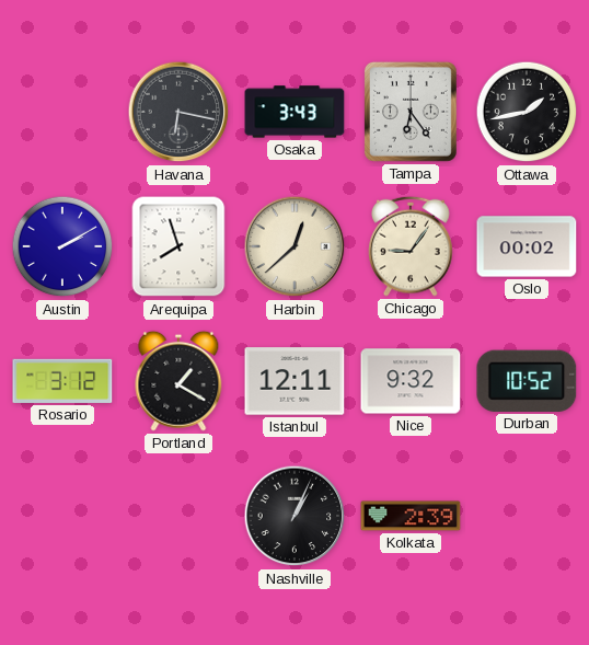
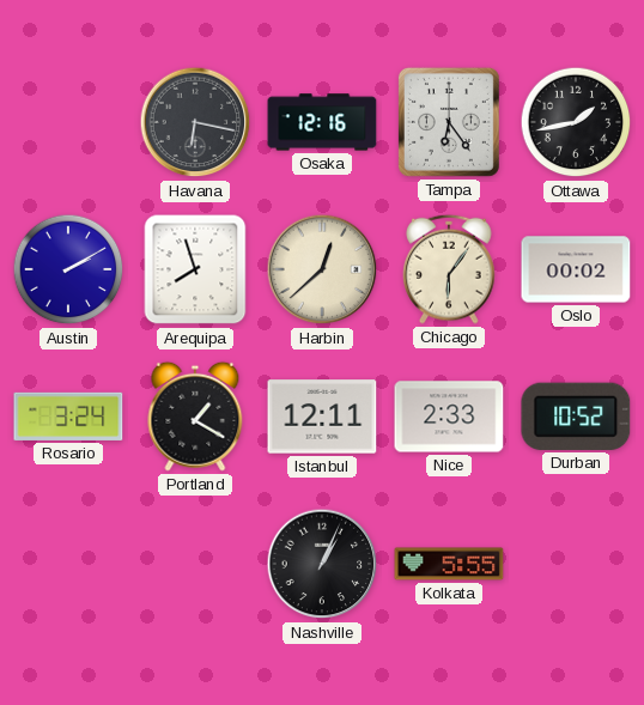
Osaka: 3:43 -> 12:16 (322, 122)
Chicago: 9:06 -> 6:06 (449, 269)
Rosario: 3:12 -> 3:24 (68, 417)
Nice: 9:32 -> 2:33 (449, 417)
Kolkata: 2:39 -> 5:55 (449, 564)
